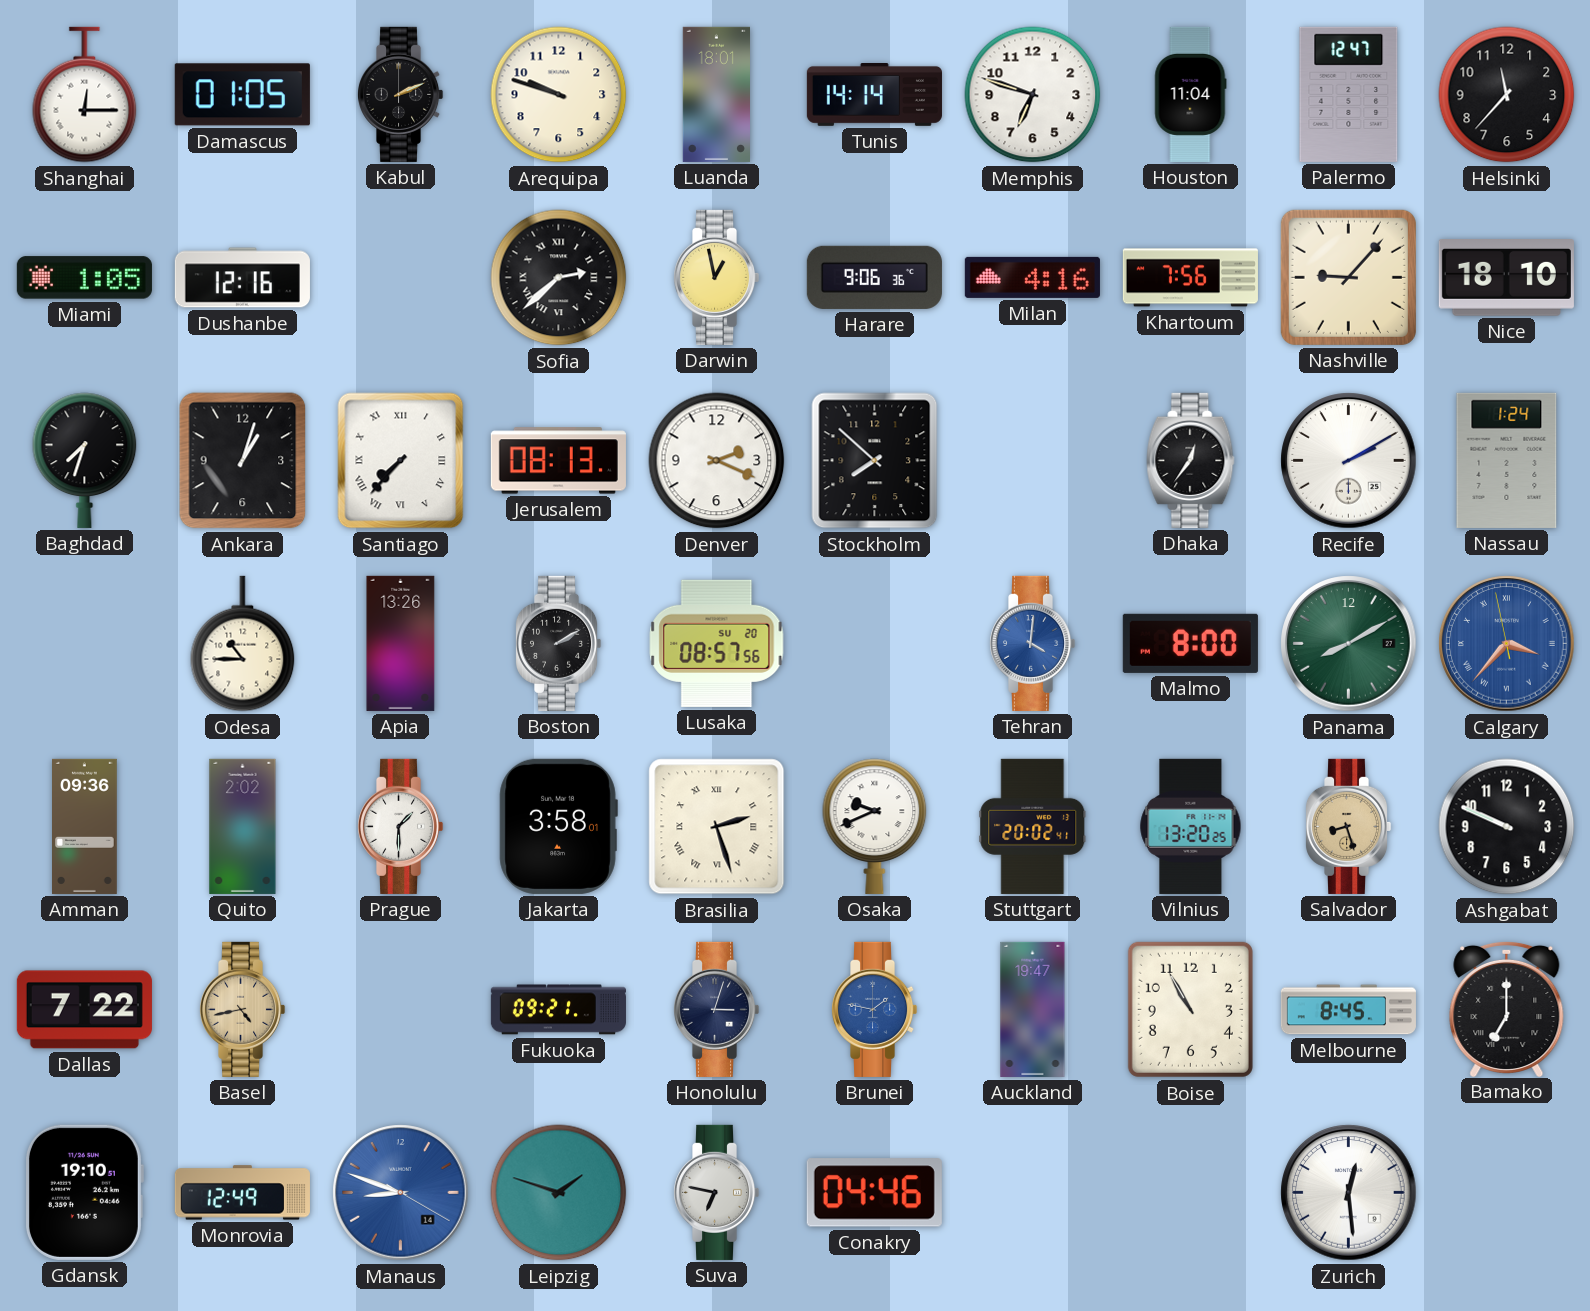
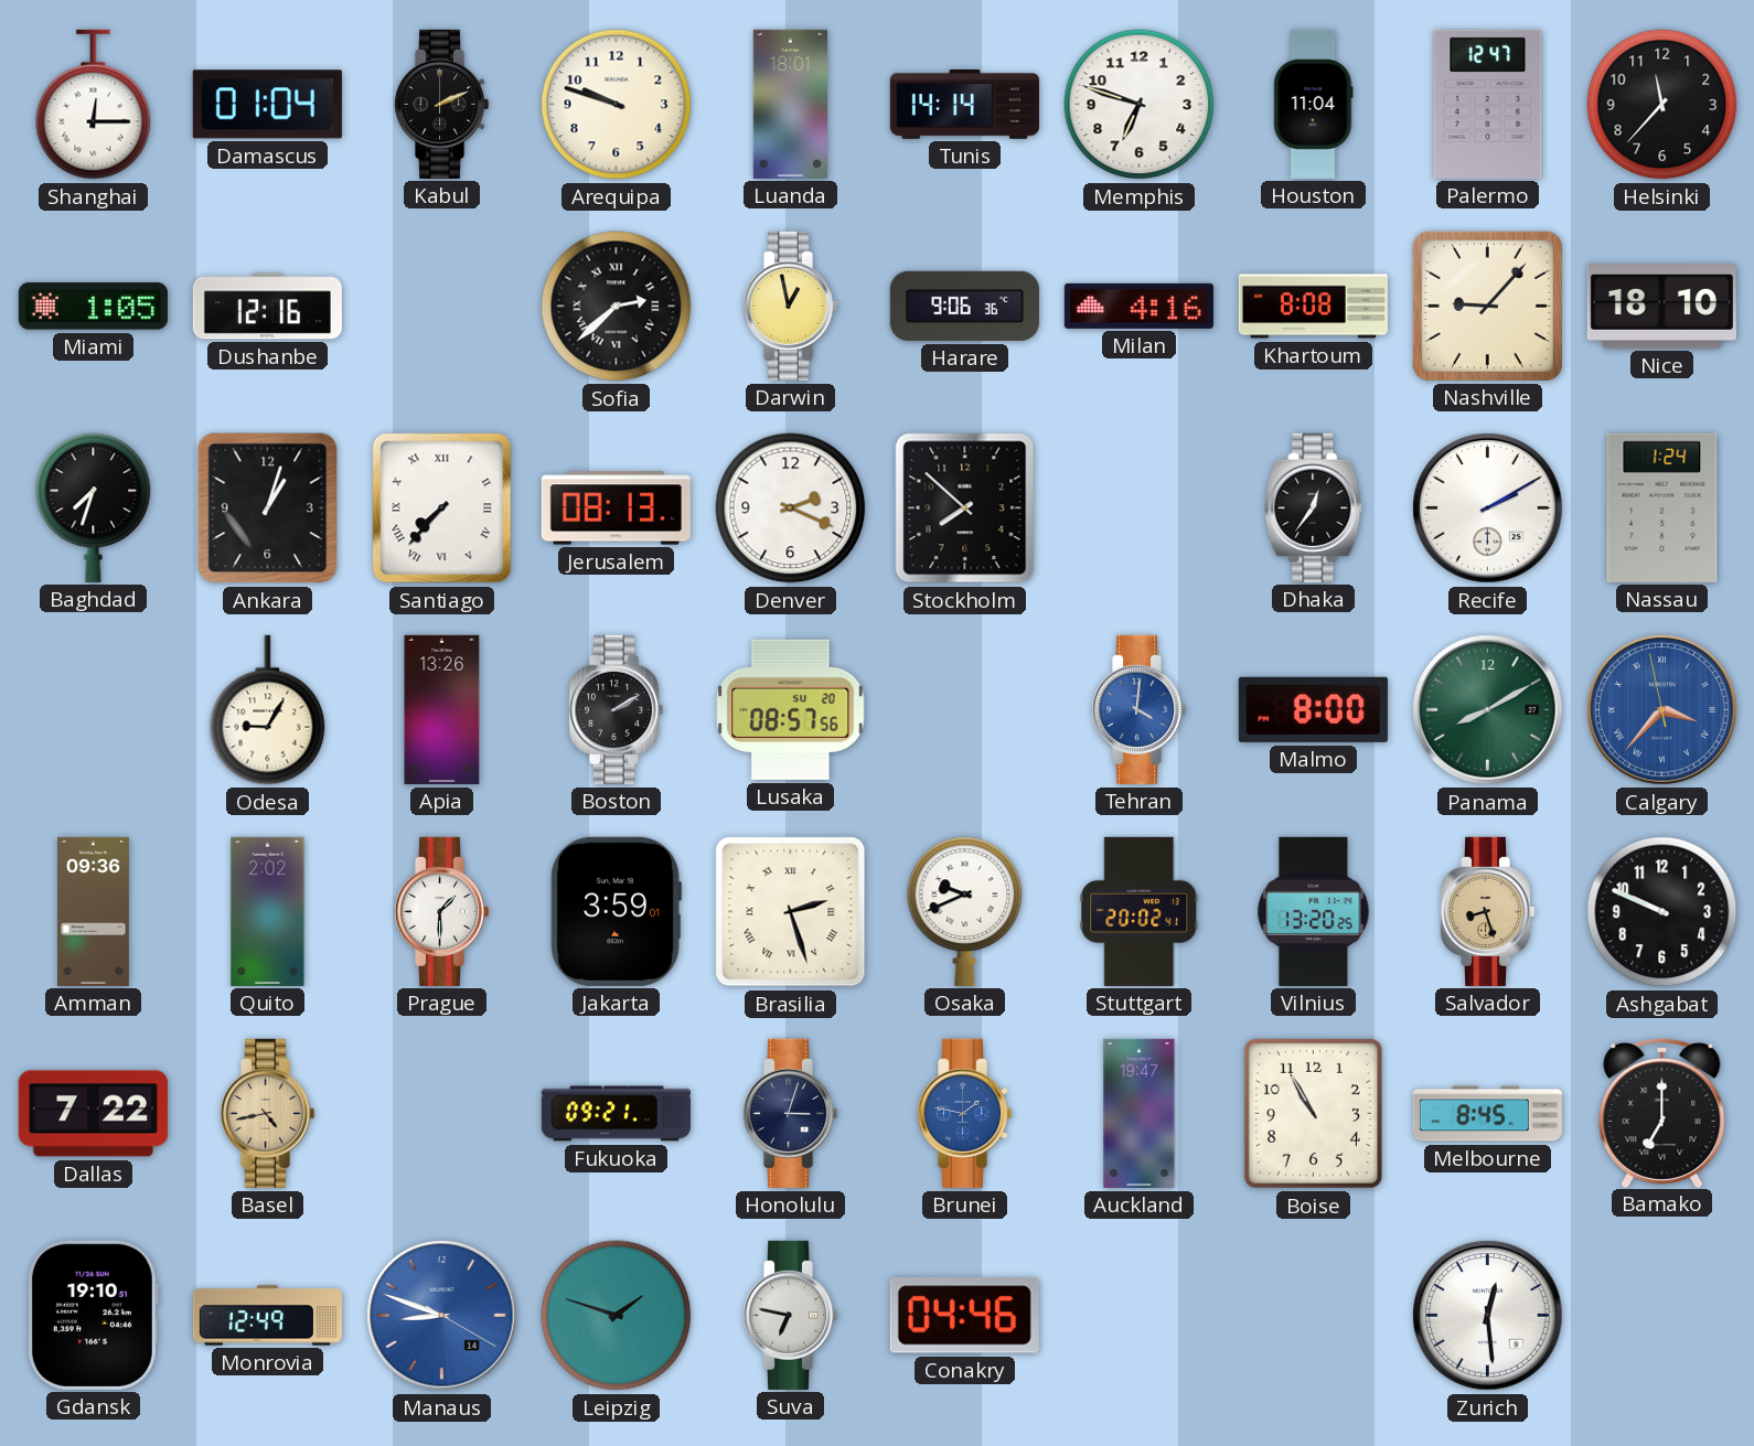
Damascus: 01:05 -> 01:04 (267, 105)
Khartoum: 7:56 -> 8:08 (1313, 307)
Odesa: 10:45 -> 9:05 (268, 710)
Jakarta: 3:58 -> 3:59 (616, 911)
